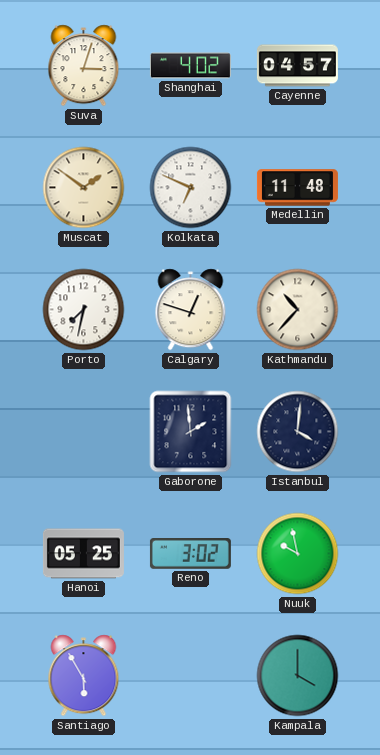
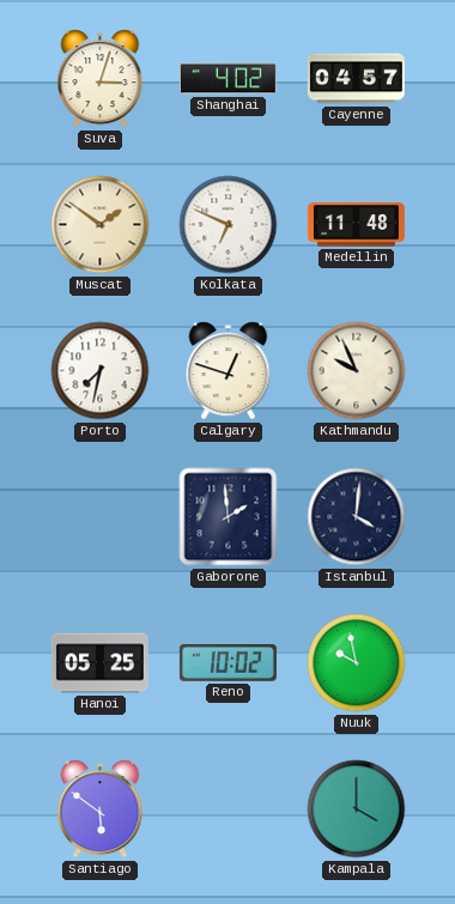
Kathmandu: 10:37 -> 9:56 (357, 371)
Reno: 3:02 -> 10:02 (227, 663)
Santiago: 5:55 -> 5:51 (101, 809)
